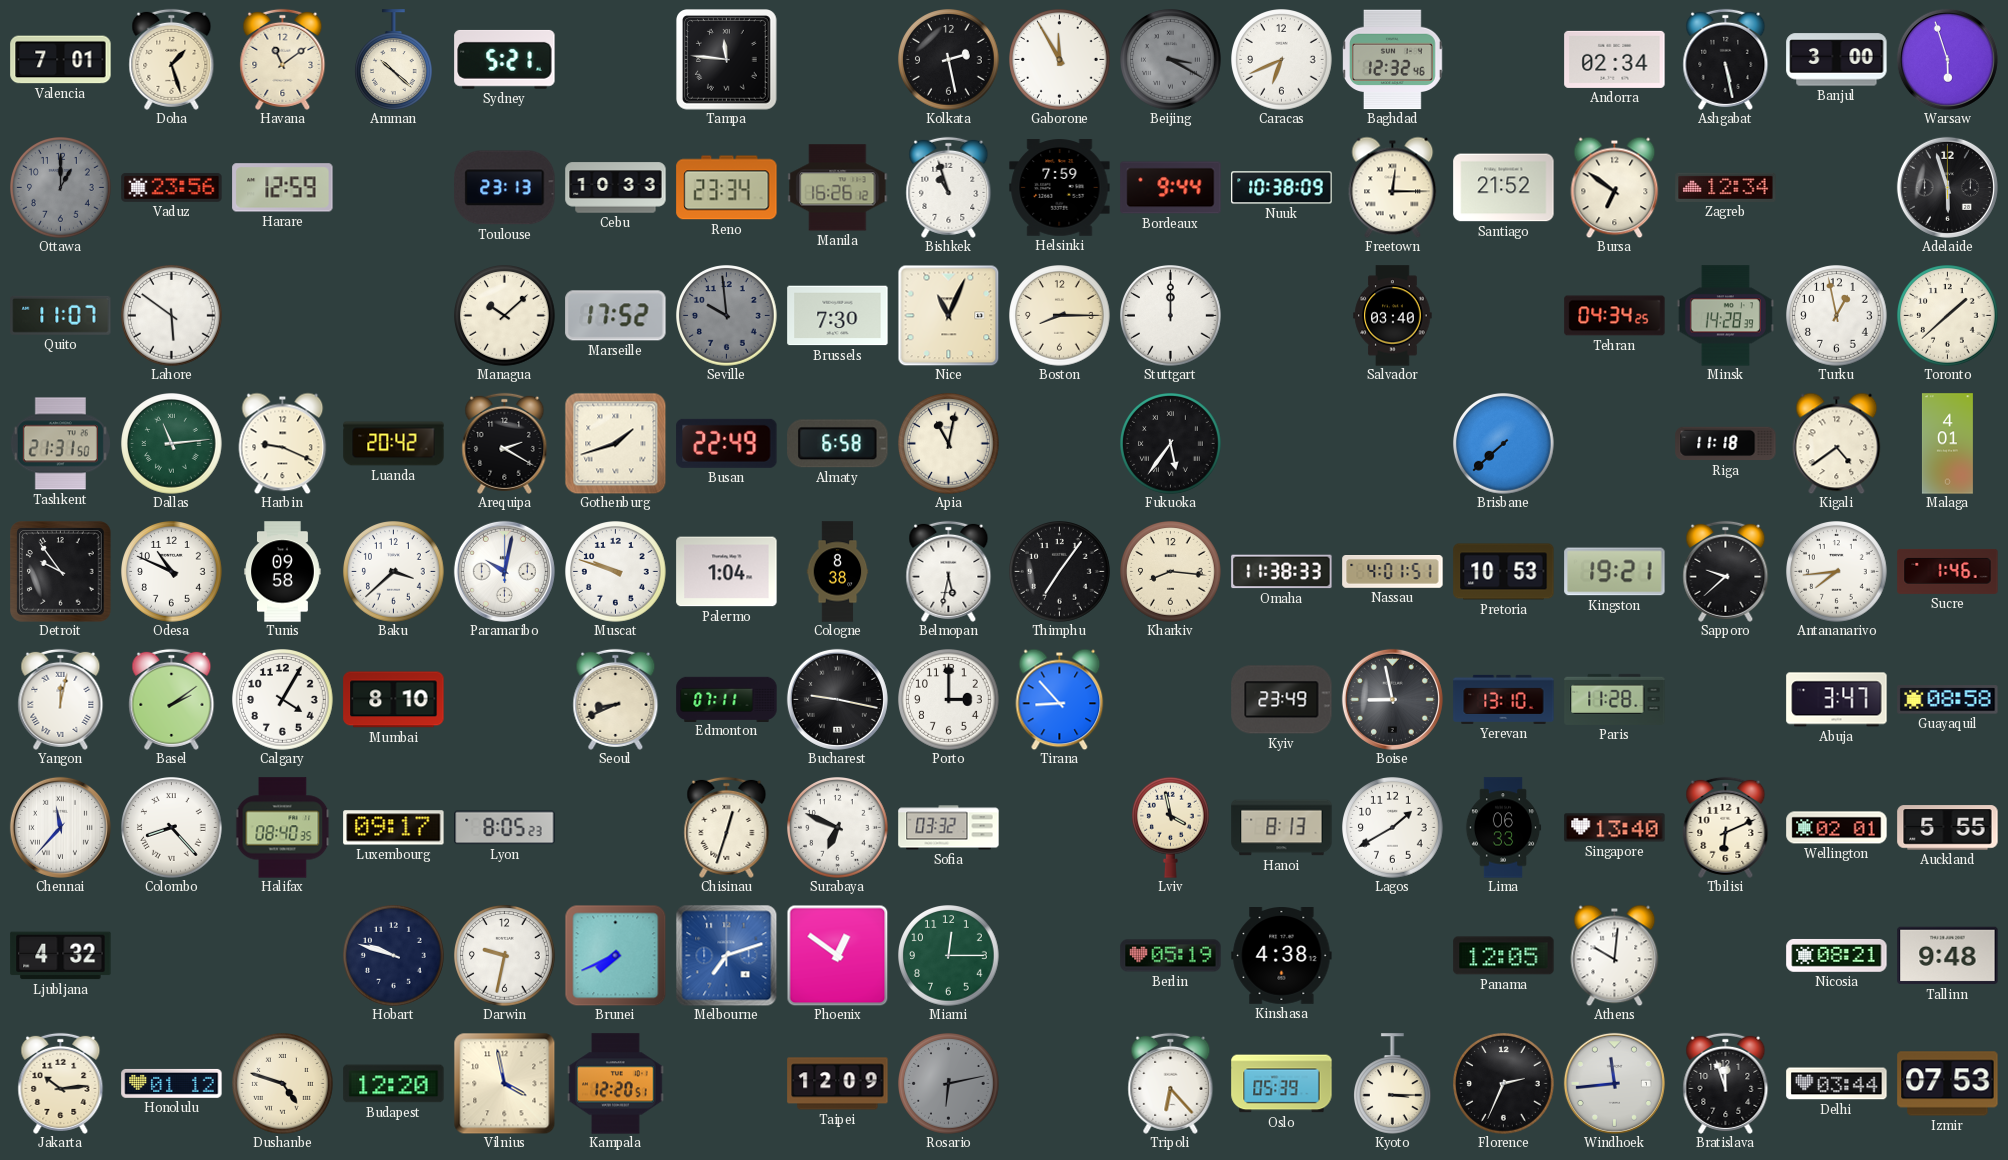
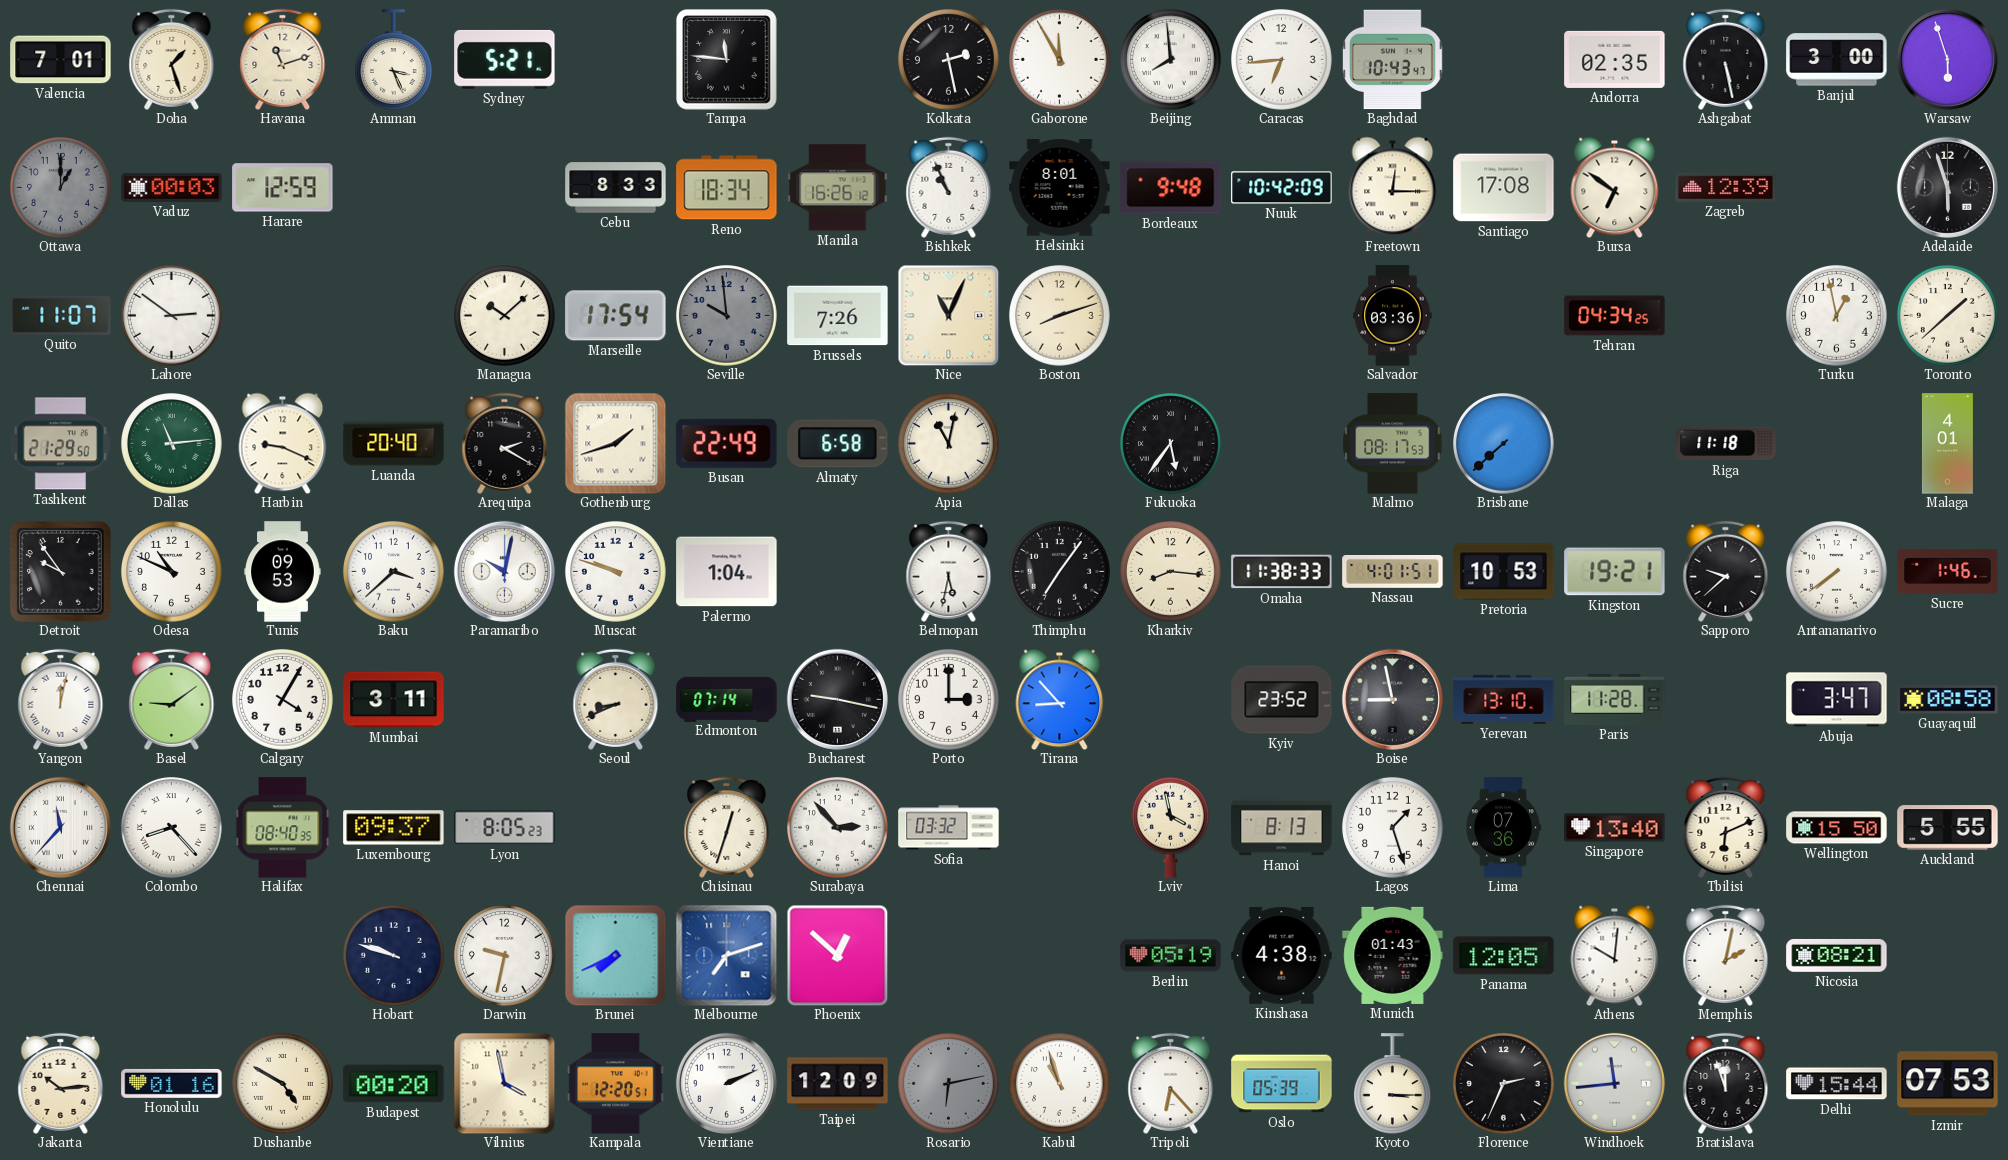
Havana: 11:09 -> 11:12 (283, 59)
Amman: 10:22 -> 3:26 (394, 60)
Beijing: 3:20 -> 7:59 (1171, 60)
Beijing dial: grey -> white (1171, 60)
Caracas: 6:41 -> 6:44 (1282, 60)
Baghdad: 12:32 -> 10:43 (1393, 60)
Andorra: 02:34 -> 02:35 (1615, 59)
Vaduz: 23:56 -> 00:03 (172, 187)
Toulouse: 23:13 -> none (505, 188)
Cebu: 10:33 -> 8:33 (616, 188)
Reno: 23:34 -> 18:34 (727, 188)
Bishkek: 10:57 -> 10:56 (949, 187)
Helsinki: 7:59 -> 8:01 (1060, 188)
Bordeaux: 9:44 -> 9:48 (1171, 188)
Nuuk: 10:38 -> 10:42 (1282, 188)
Santiago: 21:52 -> 17:08 (1504, 188)
Zagreb: 12:34 -> 12:39 (1726, 187)
Lahore: 5:51 -> 2:51 (172, 316)
Marseille: 17:52 -> 17:54 (616, 316)
Brussels: 7:30 -> 7:26 (838, 316)
Boston: 8:15 -> 8:12 (1060, 316)
Stuttgart: 12:00 -> none (1171, 316)
Salvador: 03:40 -> 03:36 (1393, 316)
Minsk: 14:28 -> none (1725, 316)
Tashkent: 21:31 -> 21:29 (60, 444)
Luanda: 20:42 -> 20:40 (394, 444)
Malmo: none -> 08:17 (1393, 444)
Kigali: 4:39 -> none (1837, 443)
Tunis: 09:58 -> 09:53 (283, 572)
Cologne: 8:38 -> none (838, 572)
Antananarivo: 7:44 -> 7:39 (1837, 572)
Basel: 2:09 -> 9:09 (172, 699)
Mumbai: 8:10 -> 3:11 (394, 700)
Edmonton: 07:11 -> 07:14 (727, 699)
Kyiv: 23:49 -> 23:52 (1282, 700)
Luxembourg: 09:17 -> 09:37 (394, 828)
Surabaya: 6:49 -> 2:53 (838, 828)
Lagos: 1:40 -> 1:27 (1393, 828)
Lima: 06:33 -> 07:36 (1503, 828)
Wellington: 02:01 -> 15:50 (1837, 828)
Ljubljana: 4:32 -> none (61, 956)
Phoenix: 12:51 -> 12:52 (837, 955)
Miami: 12:15 -> none (949, 956)
Munich: none -> 01:43 (1393, 955)
Memphis: none -> 2:02 (1726, 955)
Tallinn: 9:48 -> none (1948, 956)
Honolulu: 01:12 -> 01:16 (172, 1083)
Dushanbe: 4:48 -> 4:50 (283, 1084)
Budapest: 12:20 -> 00:20 (394, 1084)
Vientiane: none -> 2:11 (726, 1083)
Kabul: none -> 10:57 (1060, 1084)
Delhi: 03:44 -> 15:44 (1837, 1084)
